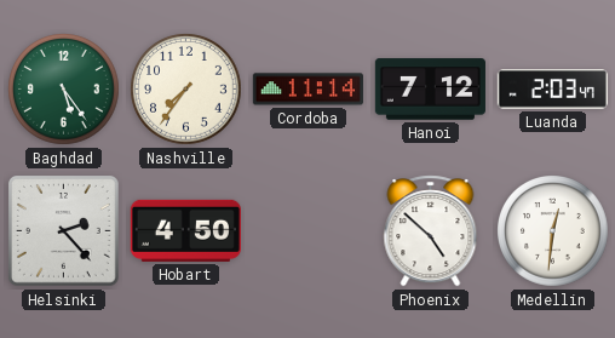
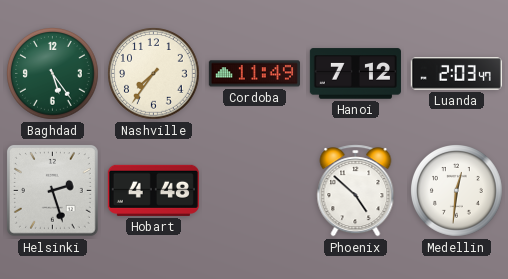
Cordoba: 11:14 -> 11:49 (254, 74)
Helsinki: 2:23 -> 2:27 (52, 190)
Hobart: 4:50 -> 4:48 (153, 190)
